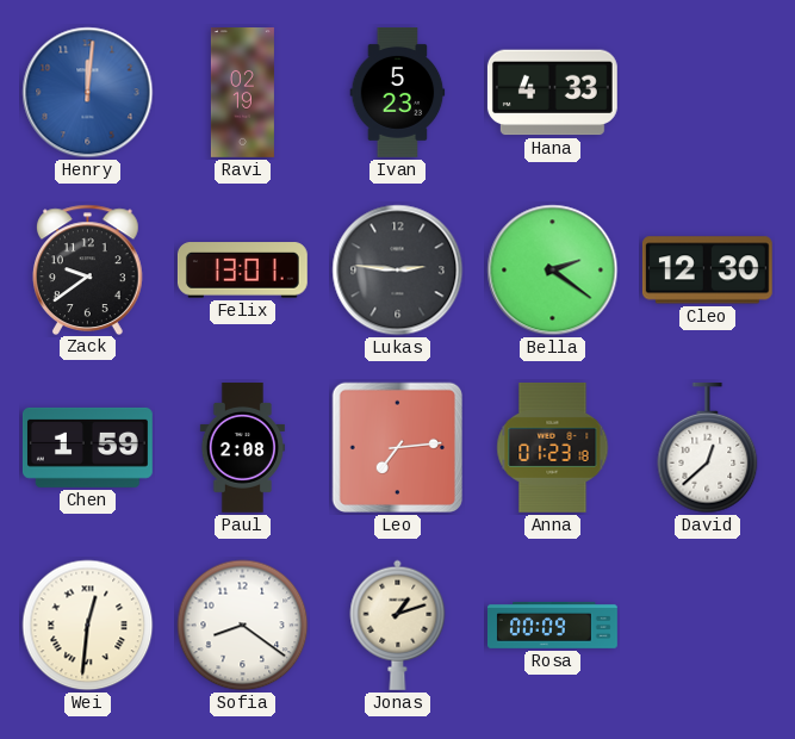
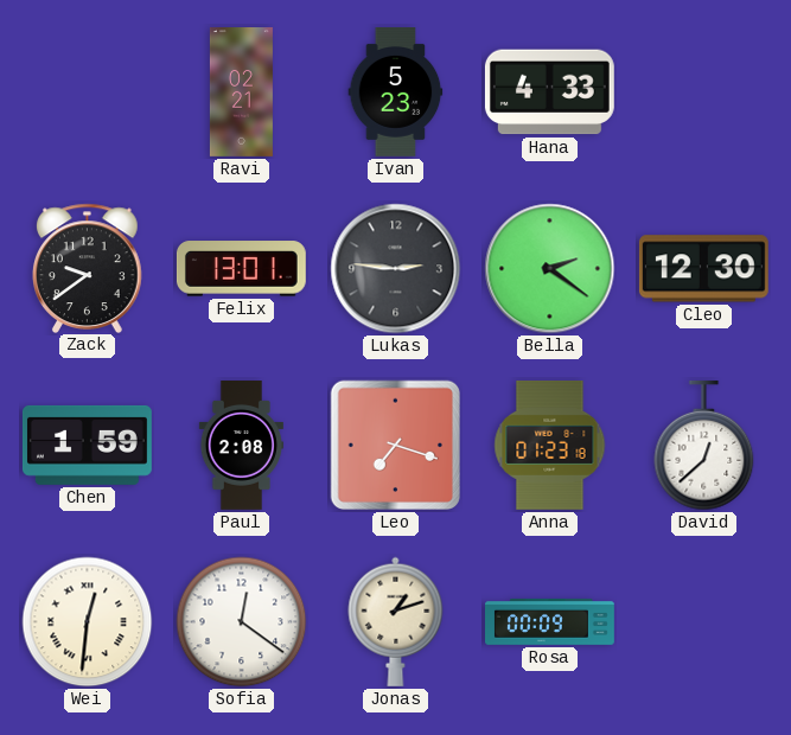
Henry: 12:01 -> none (88, 93)
Ravi: 02:19 -> 02:21 (241, 92)
Leo: 7:14 -> 7:18 (395, 446)
Sofia: 8:21 -> 12:21 (242, 622)
